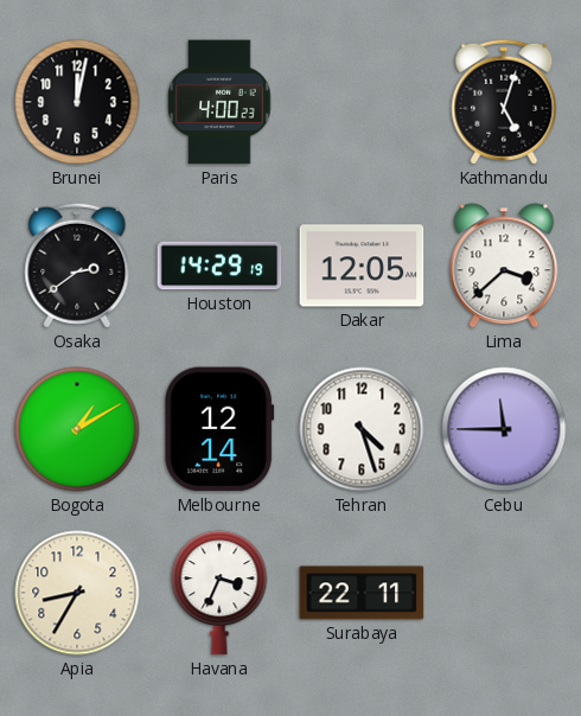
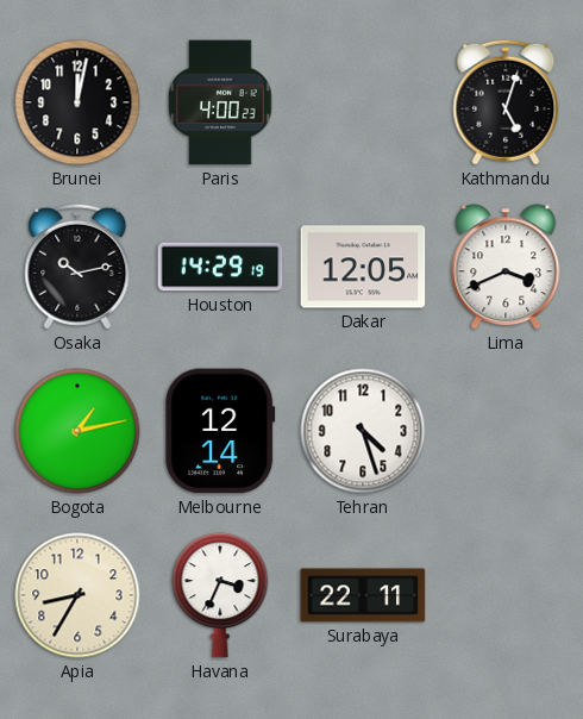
Osaka: 2:39 -> 10:13 (77, 267)
Lima: 3:38 -> 3:41 (506, 267)
Bogota: 1:10 -> 1:13 (77, 431)
Cebu: 11:45 -> none (504, 429)
